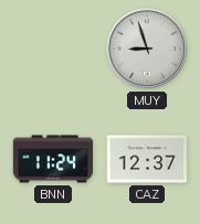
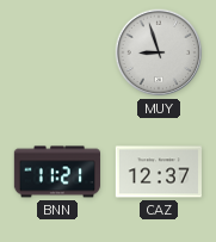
BNN: 11:24 -> 11:21 (56, 172)
